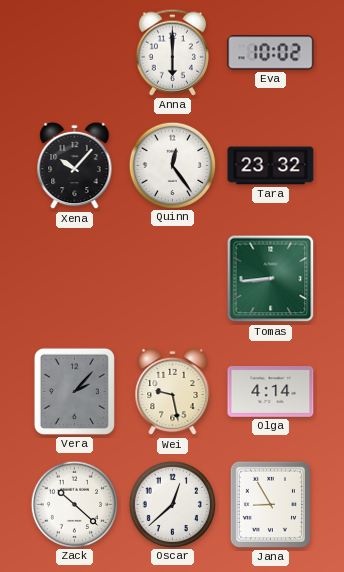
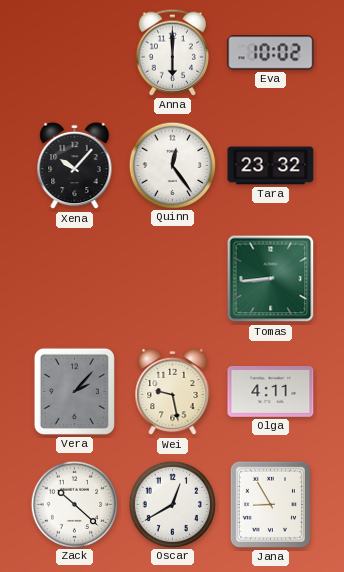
Olga: 4:14 -> 4:11 (271, 392)
Oscar: 12:38 -> 12:40 (172, 504)
